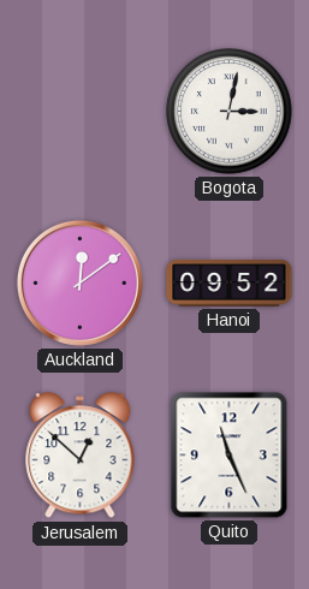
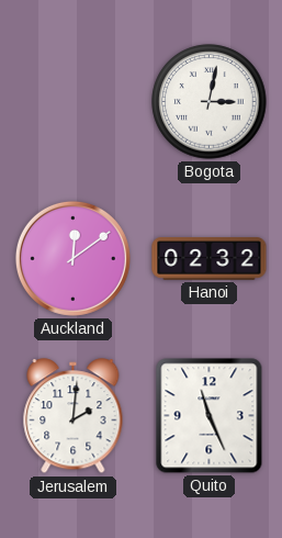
Hanoi: 09:52 -> 02:32 (210, 259)
Jerusalem: 12:52 -> 2:01 (74, 416)
